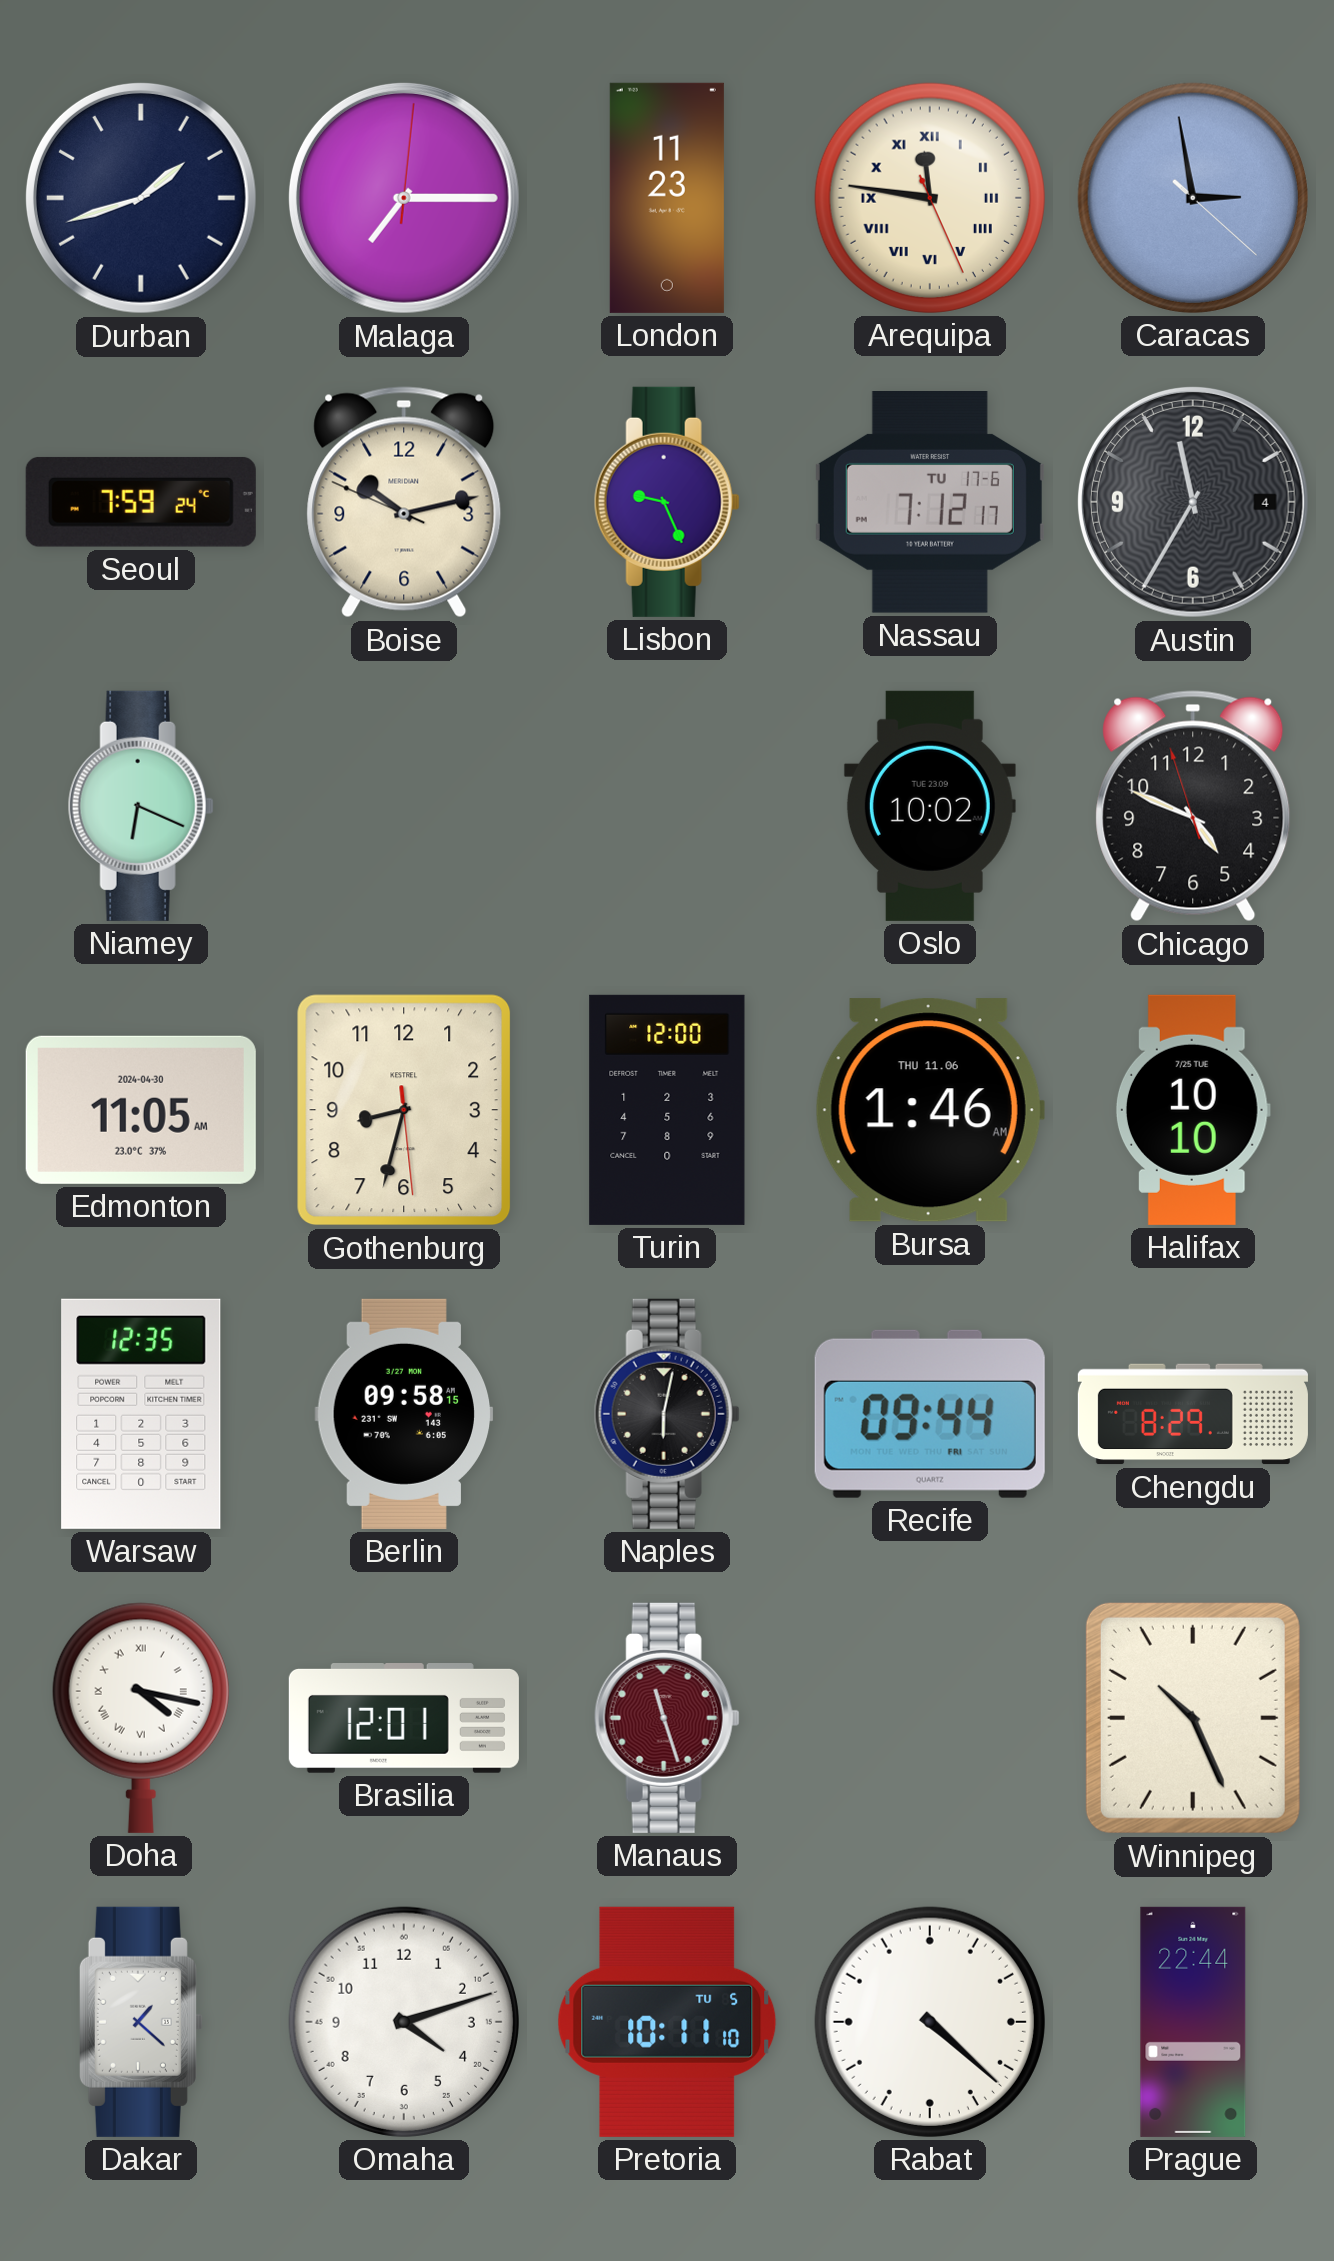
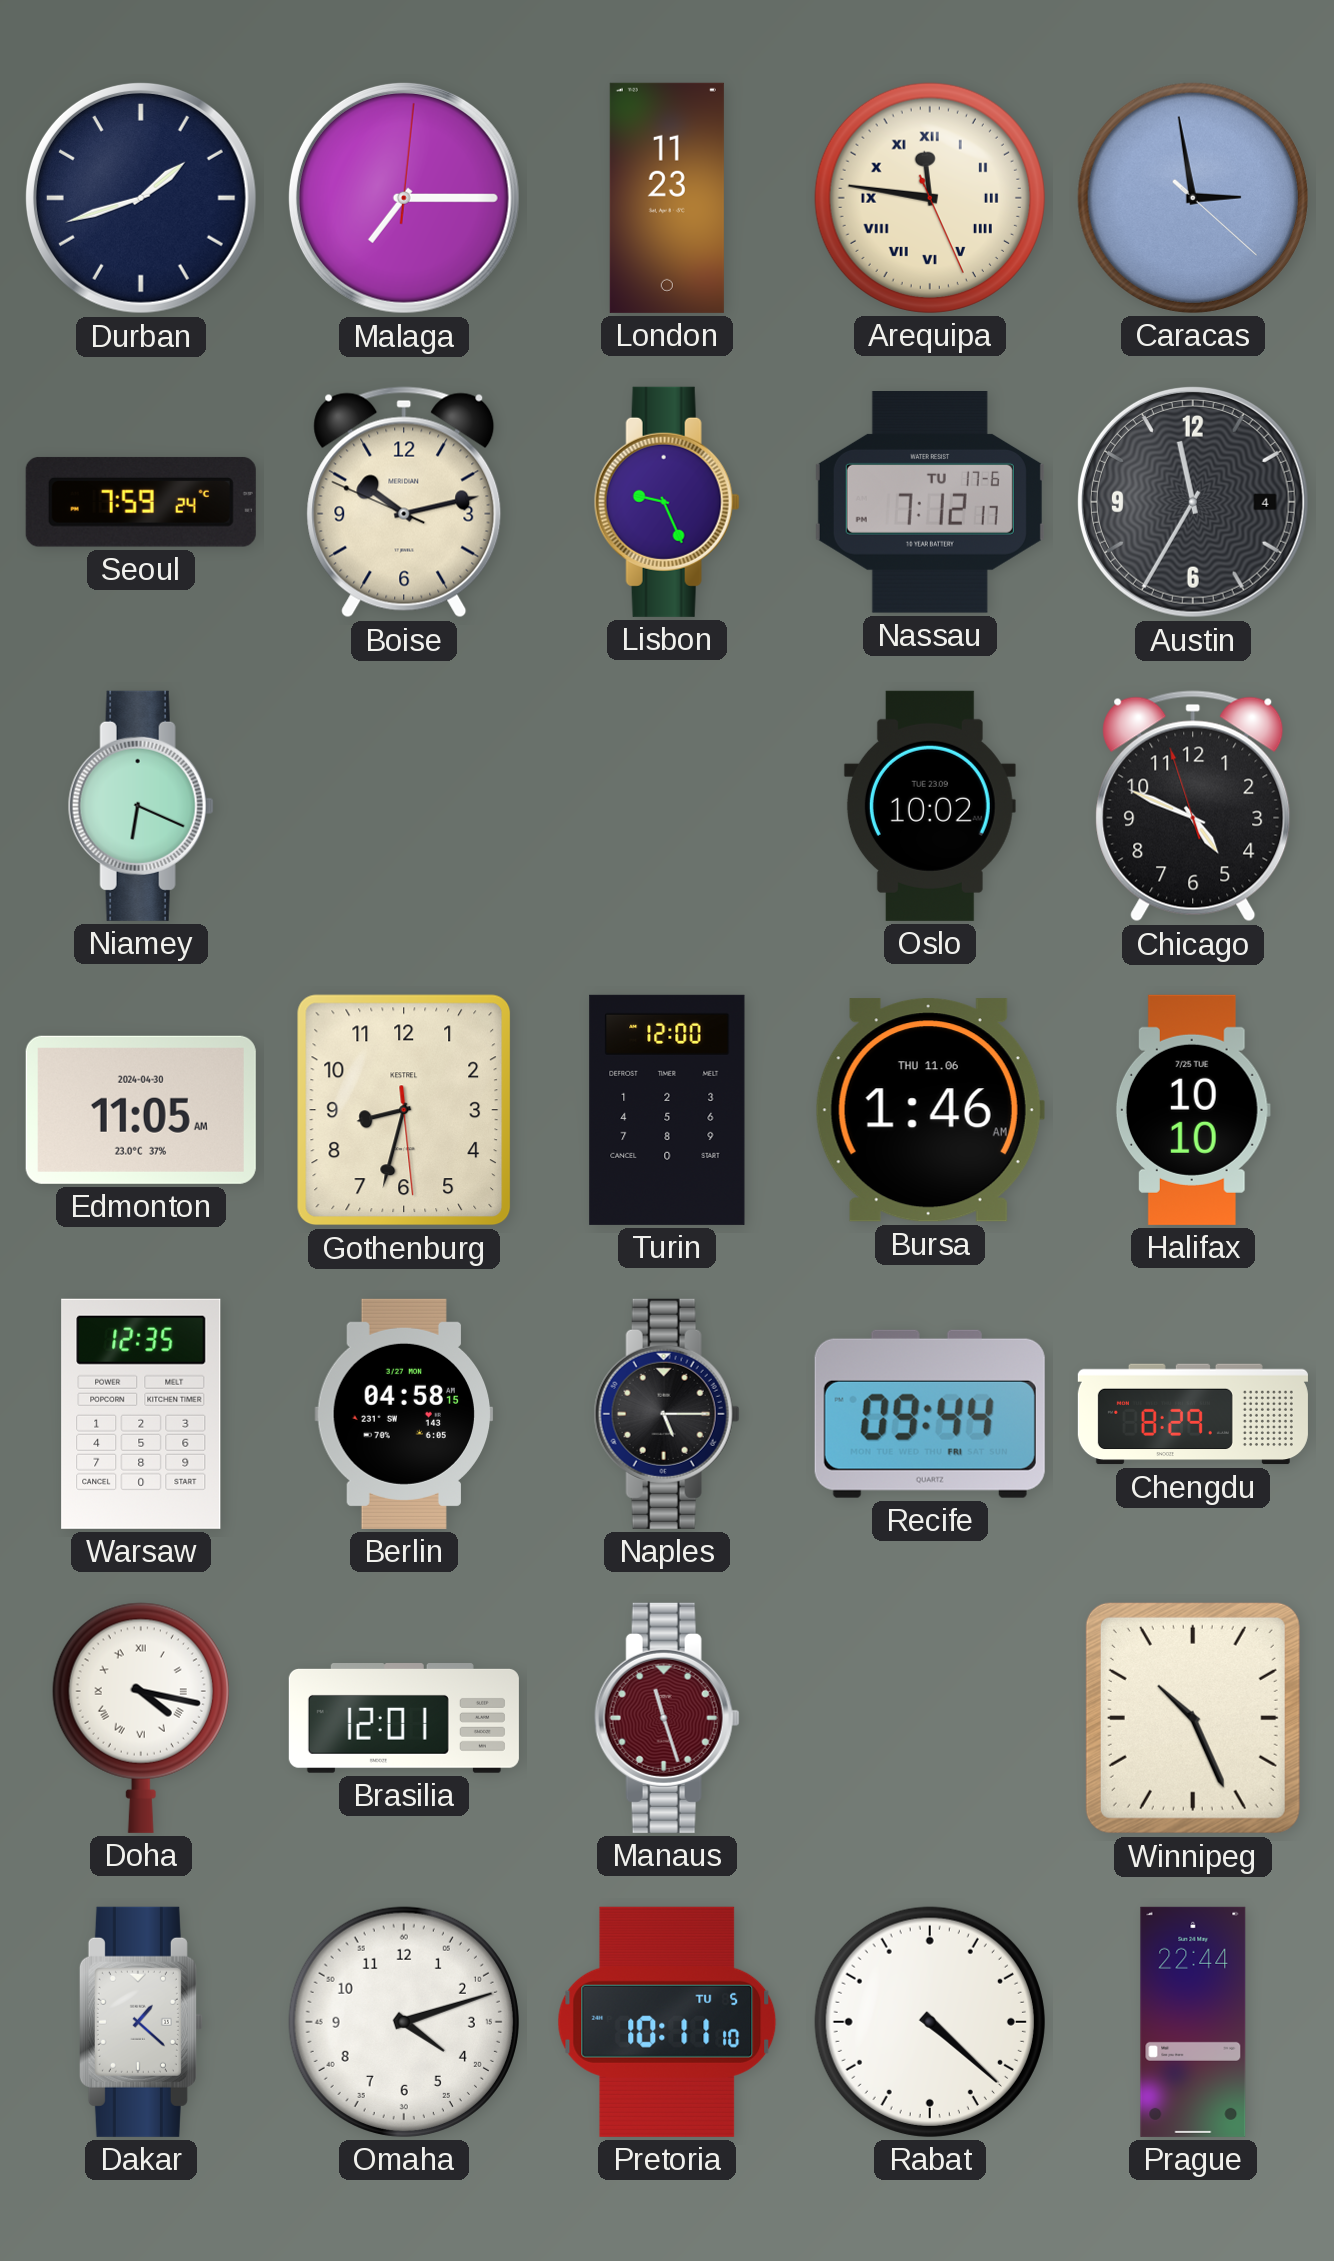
Berlin: 09:58 -> 04:58 (404, 1414)
Naples: 6:02 -> 5:15 (667, 1414)
